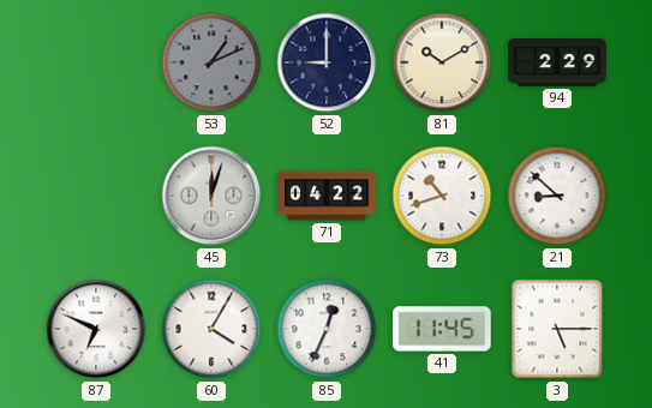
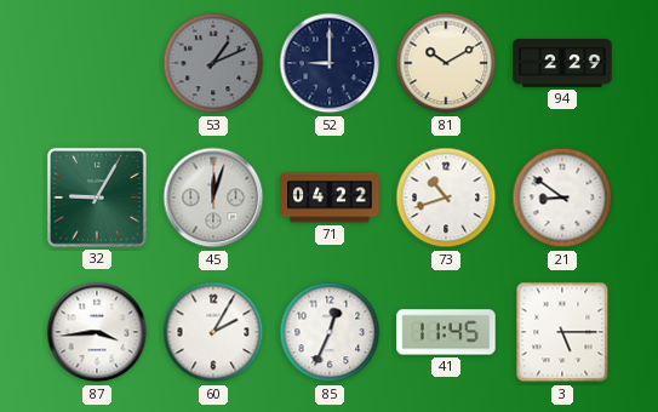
32: none -> 9:05 (97, 198)
21: 8:52 -> 8:51 (562, 198)
87: 6:49 -> 3:44 (97, 332)
60: 4:05 -> 2:05 (213, 332)
